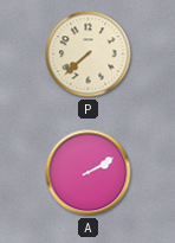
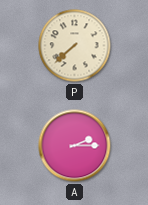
A: 2:10 -> 2:15 (75, 146)
